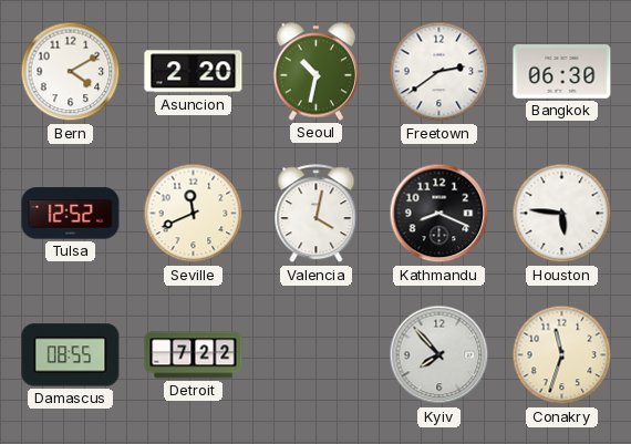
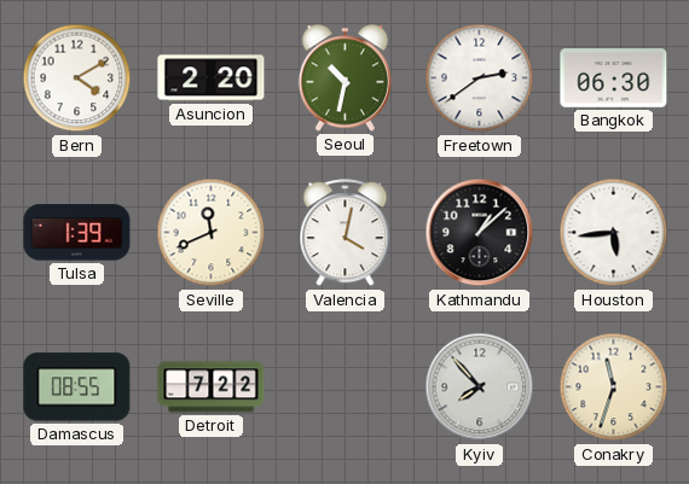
Tulsa: 12:52 -> 1:39 (77, 233)
Kathmandu: 8:19 -> 1:08 (480, 233)
Houston: 5:46 -> 5:44 (614, 233)
